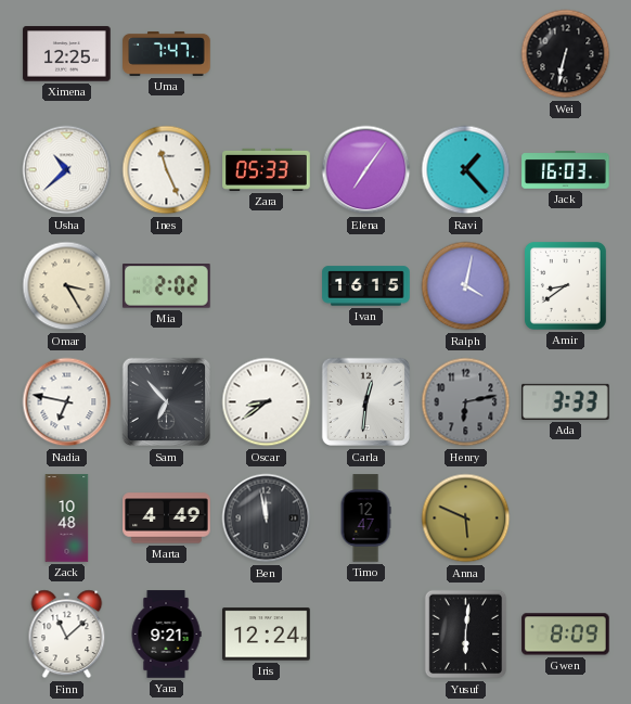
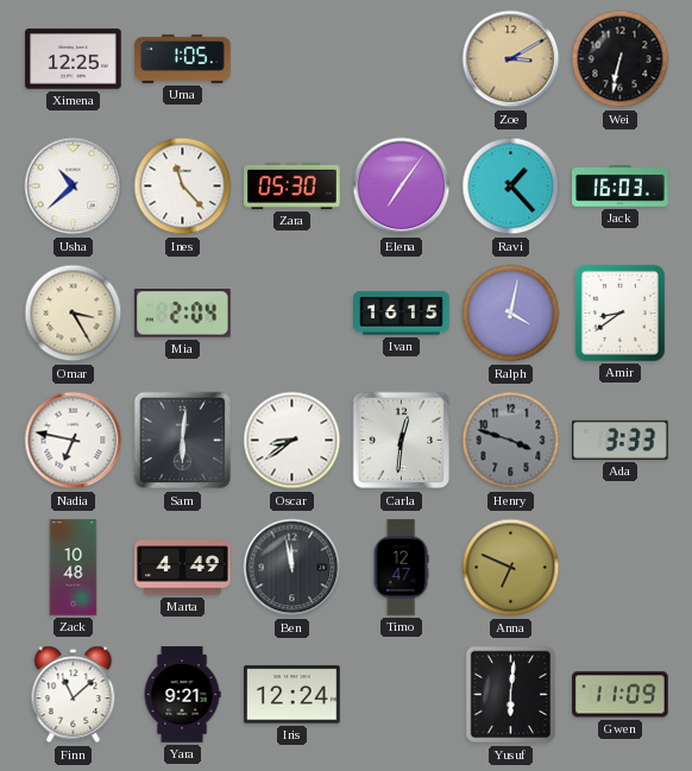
Uma: 7:47 -> 1:05 (183, 58)
Zoe: none -> 3:10 (511, 59)
Ines: 11:26 -> 11:23 (183, 187)
Zara: 05:33 -> 05:30 (292, 185)
Mia: 2:02 -> 2:04 (183, 314)
Sam: 6:53 -> 6:01 (183, 441)
Henry: 6:13 -> 3:48 (511, 441)
Anna: 5:49 -> 6:49 (511, 568)
Gwen: 8:09 -> 11:09 (621, 695)
